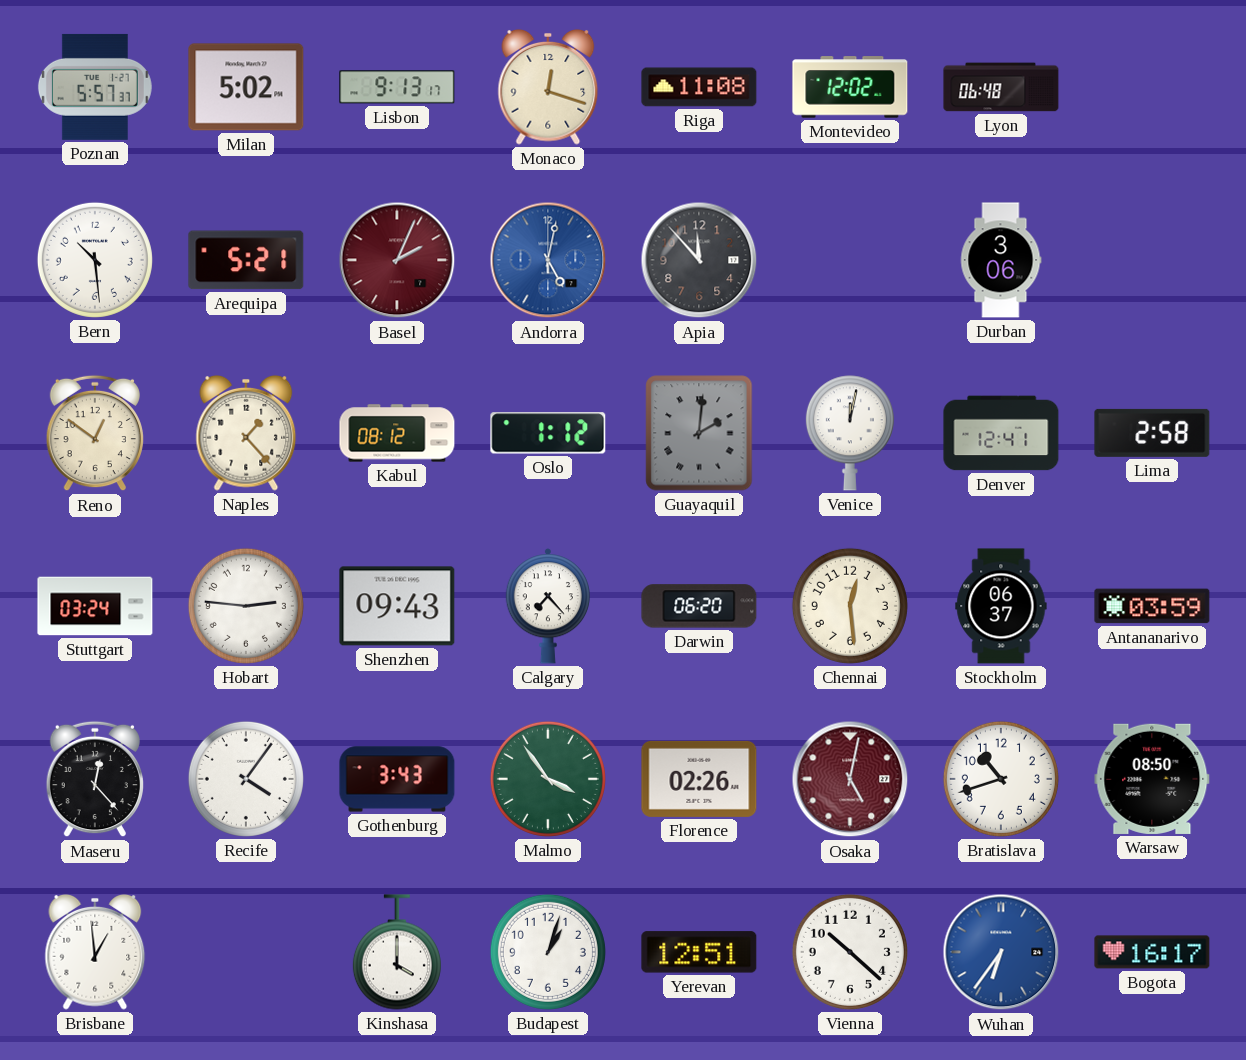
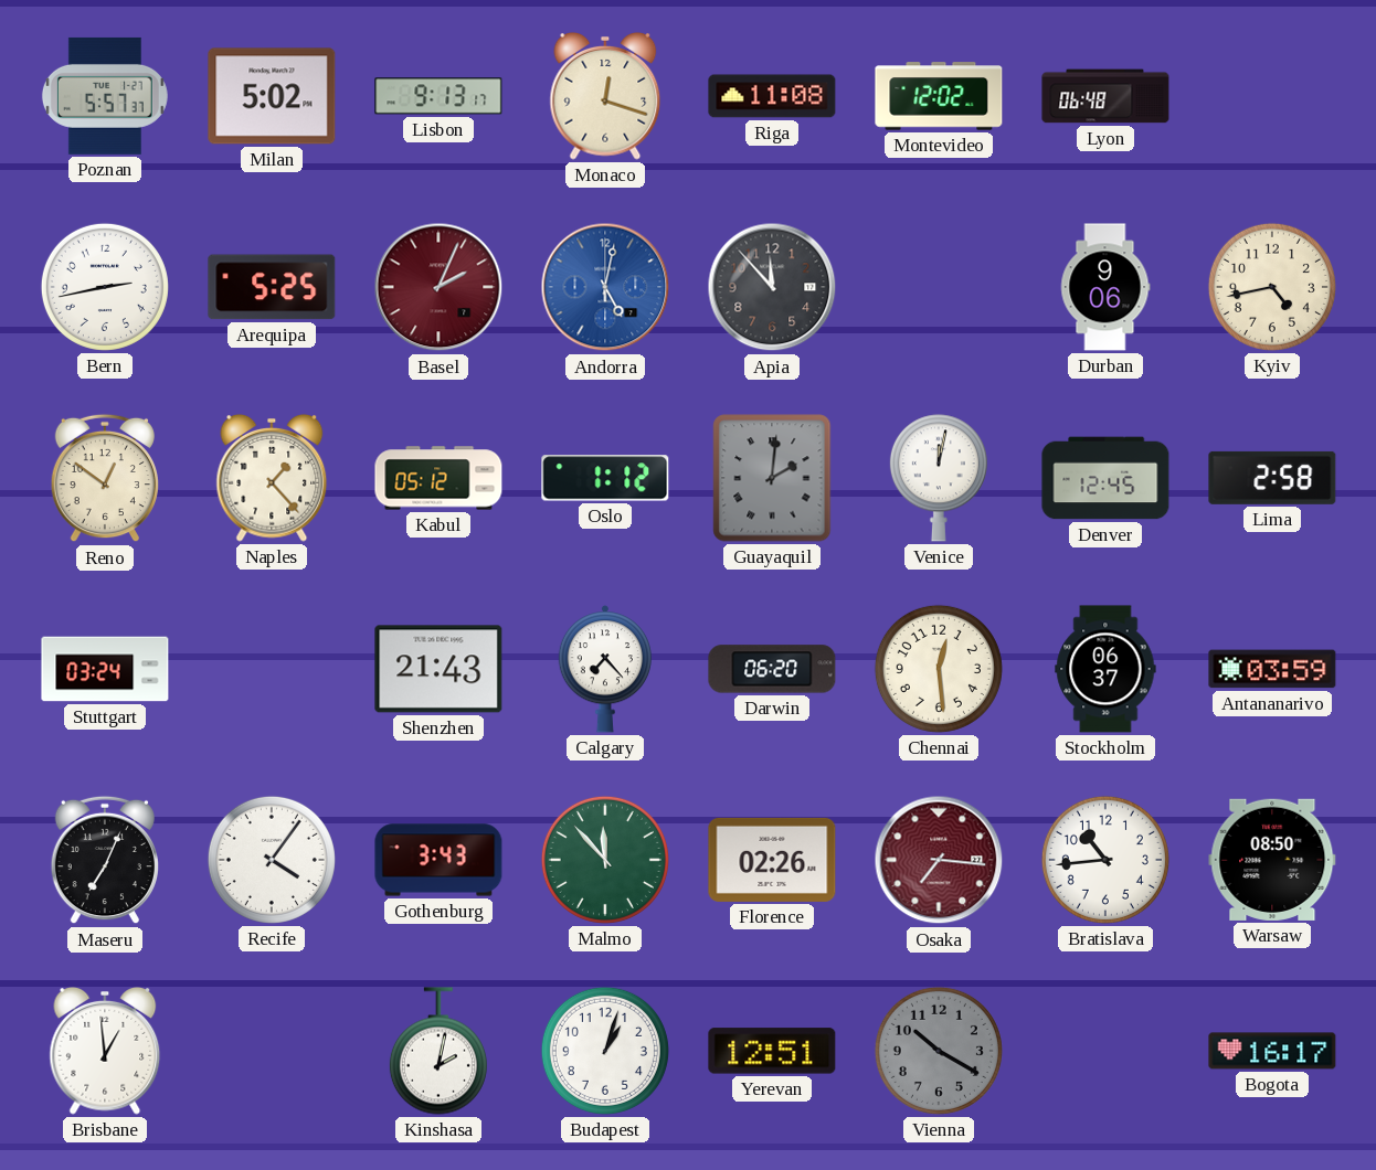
Bern: 10:29 -> 2:43 (105, 287)
Arequipa: 5:21 -> 5:25 (272, 287)
Durban: 3:06 -> 9:06 (1105, 287)
Kyiv: none -> 4:43 (1272, 287)
Kabul: 08:12 -> 05:12 (438, 478)
Denver: 12:41 -> 12:45 (1105, 478)
Hobart: 2:46 -> none (246, 606)
Shenzhen: 09:43 -> 21:43 (438, 669)
Maseru: 12:23 -> 7:04 (104, 860)
Malmo: 3:54 -> 11:53 (605, 860)
Osaka: 5:02 -> 7:16 (939, 860)
Bratislava: 10:42 -> 10:44 (1105, 860)
Kinshasa: 4:00 -> 2:02 (438, 1051)
Vienna: 10:22 -> 10:20 (939, 1051)
Vienna dial: white -> grey (939, 1051)
Wuhan: 6:36 -> none (1001, 952)
